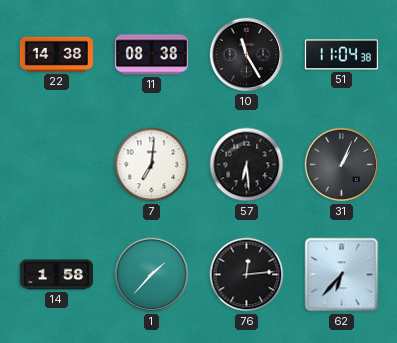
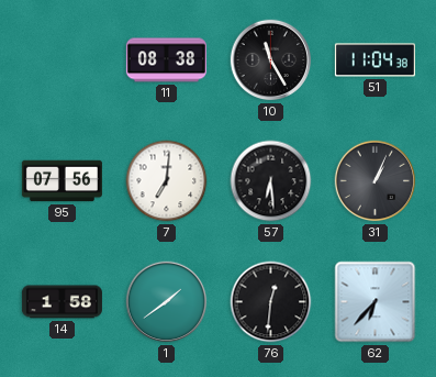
22: 14:38 -> none (56, 54)
95: none -> 07:56 (62, 181)
1: 1:37 -> 1:39 (167, 302)
76: 12:14 -> 12:31 (271, 302)
